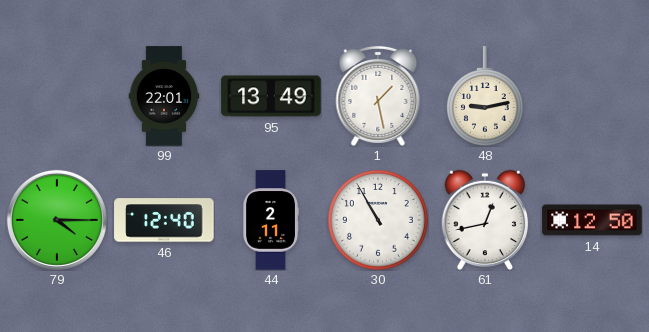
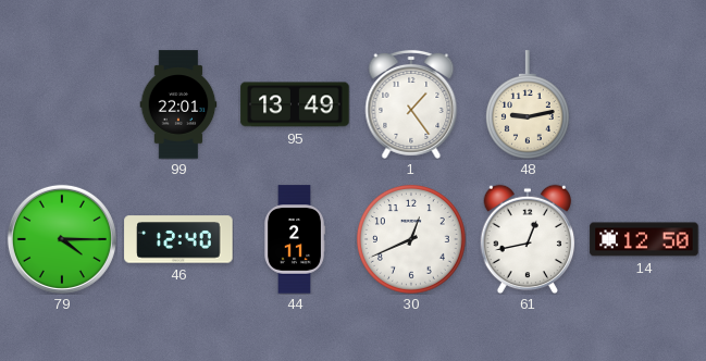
1: 1:28 -> 1:24 (411, 104)
30: 10:55 -> 12:41 (411, 239)
